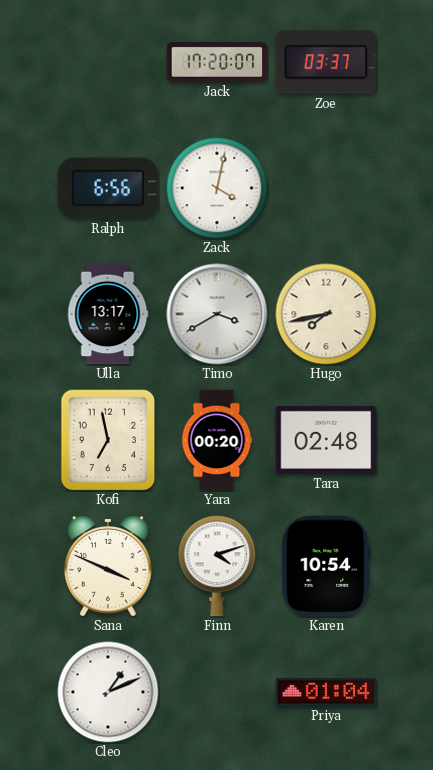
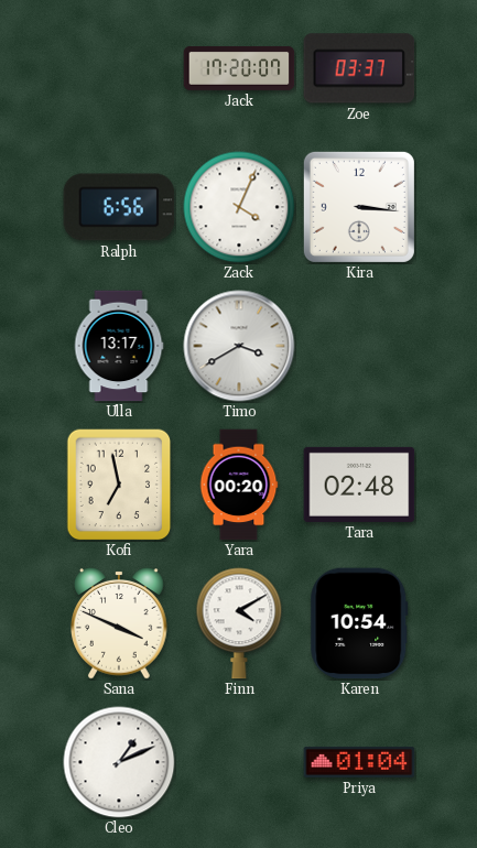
Zack: 4:02 -> 4:04 (239, 207)
Kira: none -> 3:16 (359, 207)
Hugo: 7:43 -> none (326, 314)
Finn: 4:12 -> 4:10 (239, 623)
